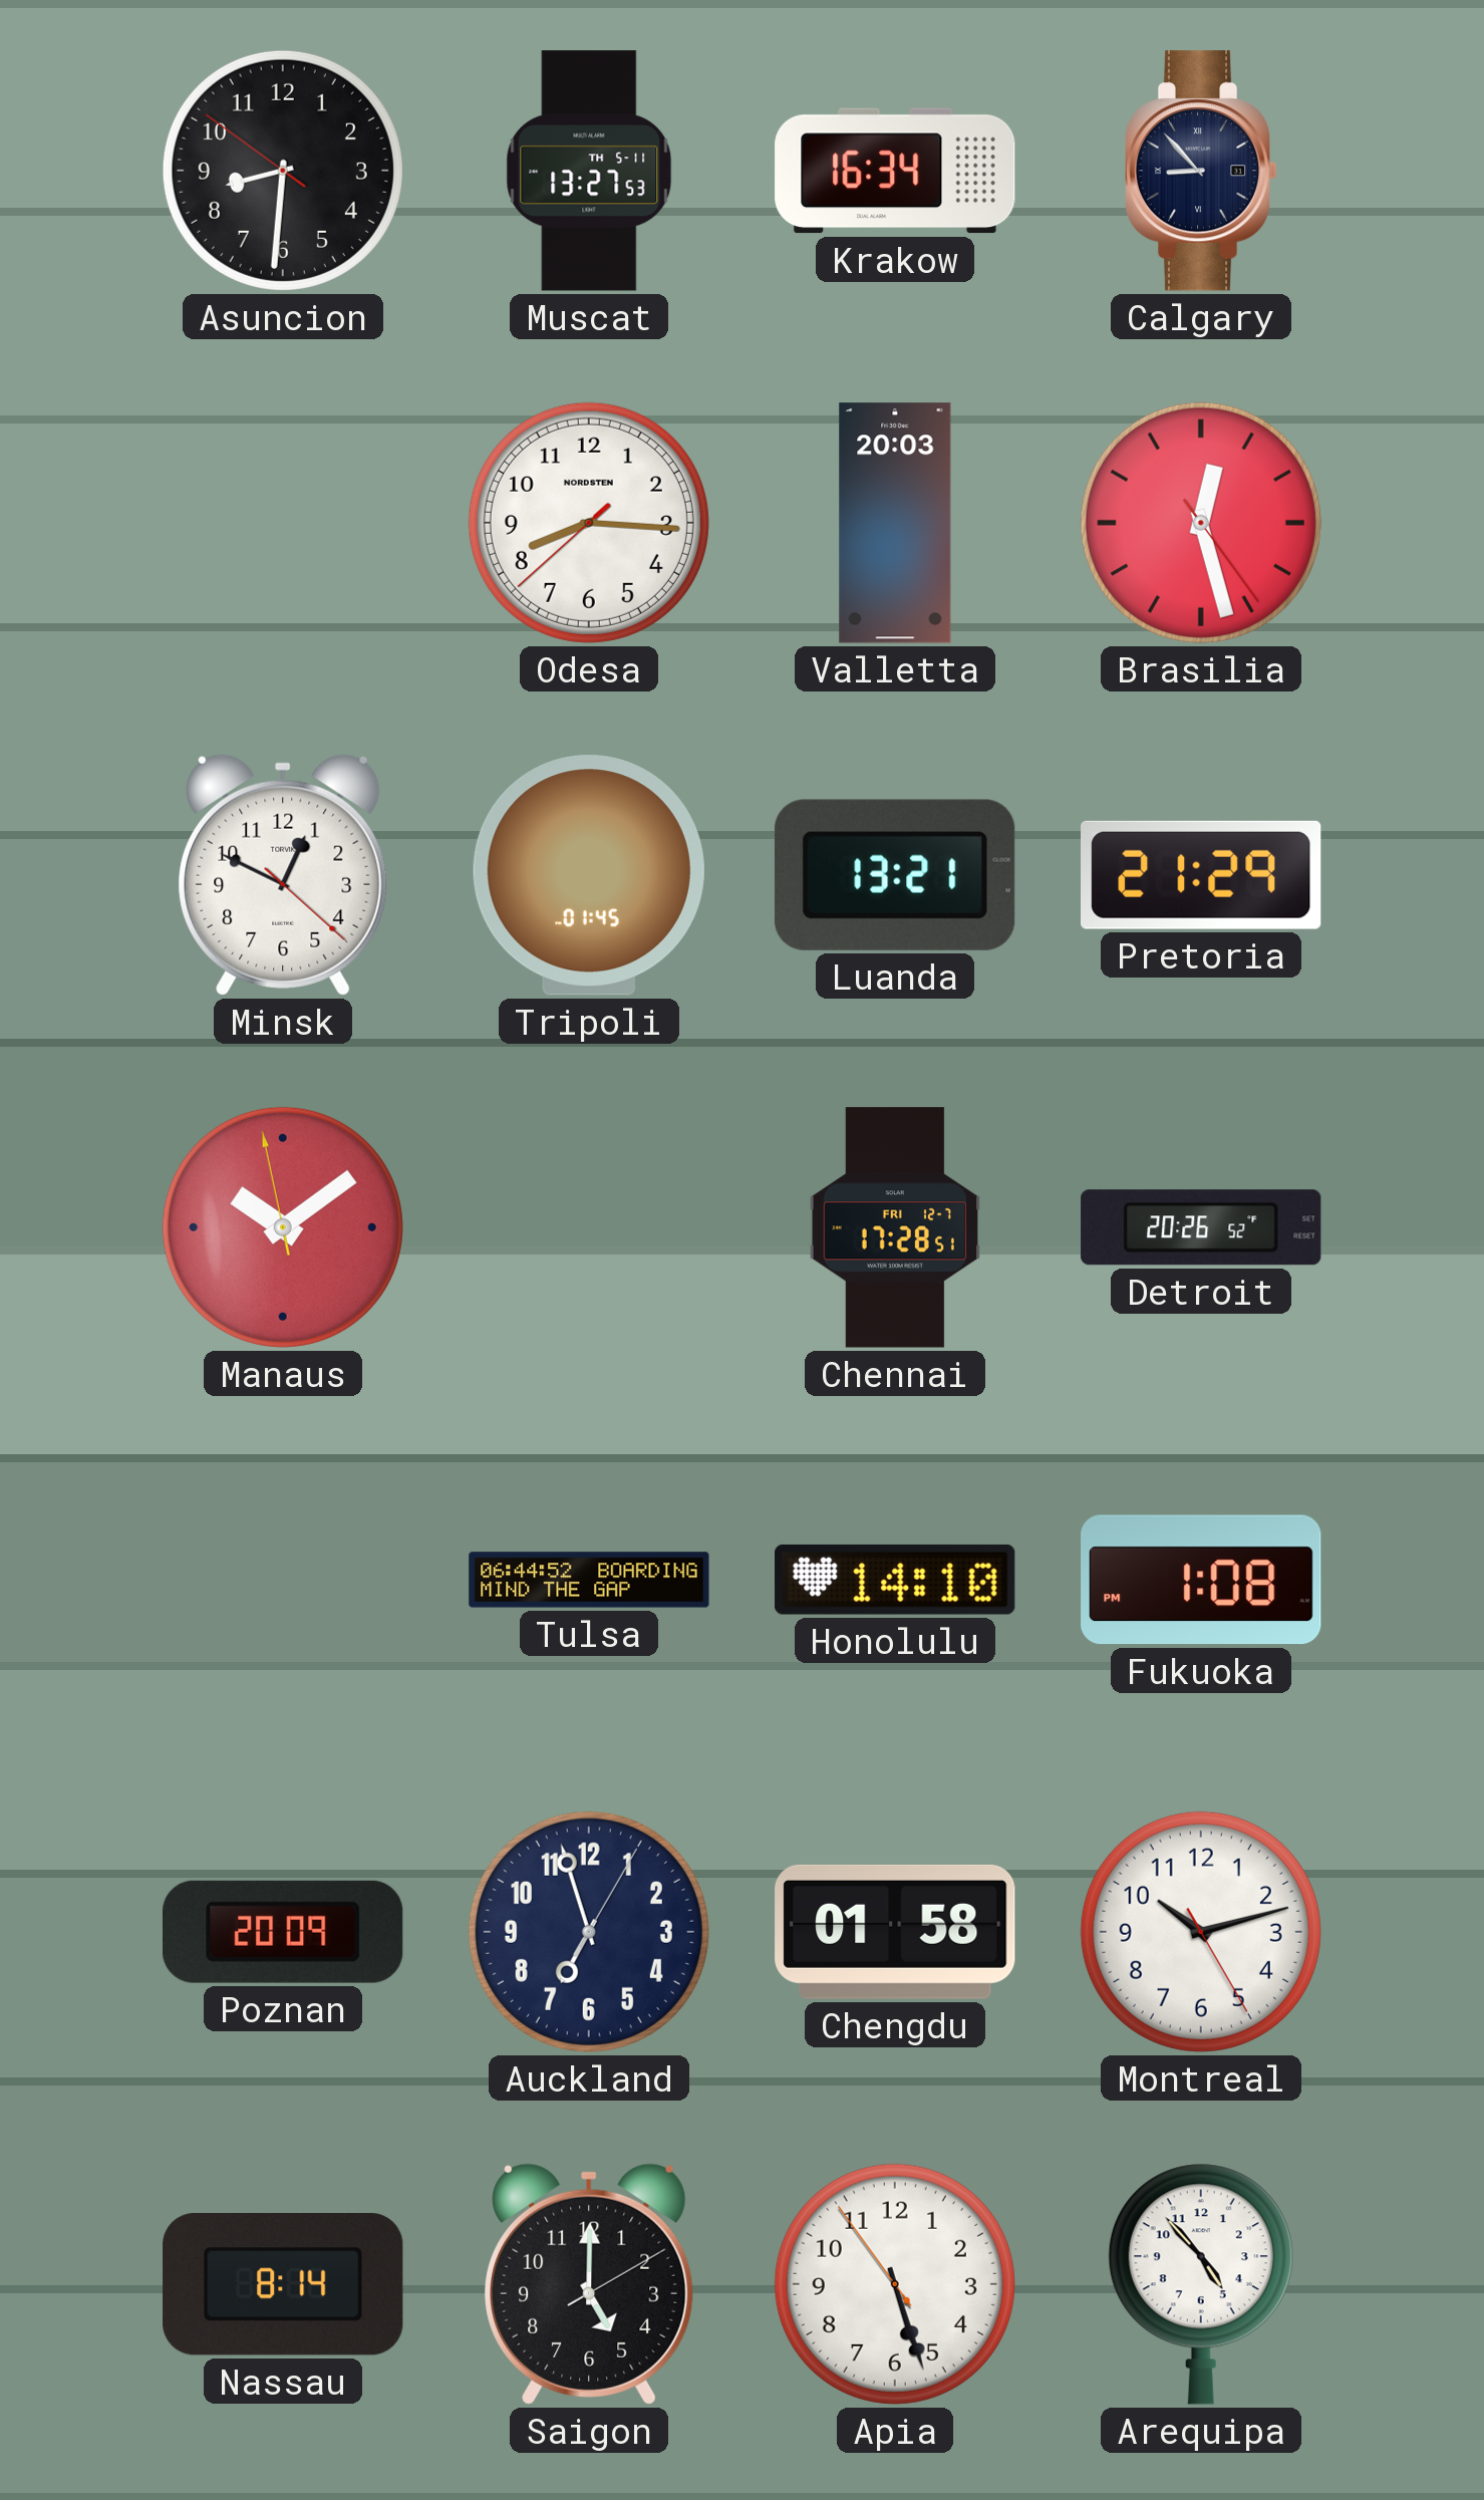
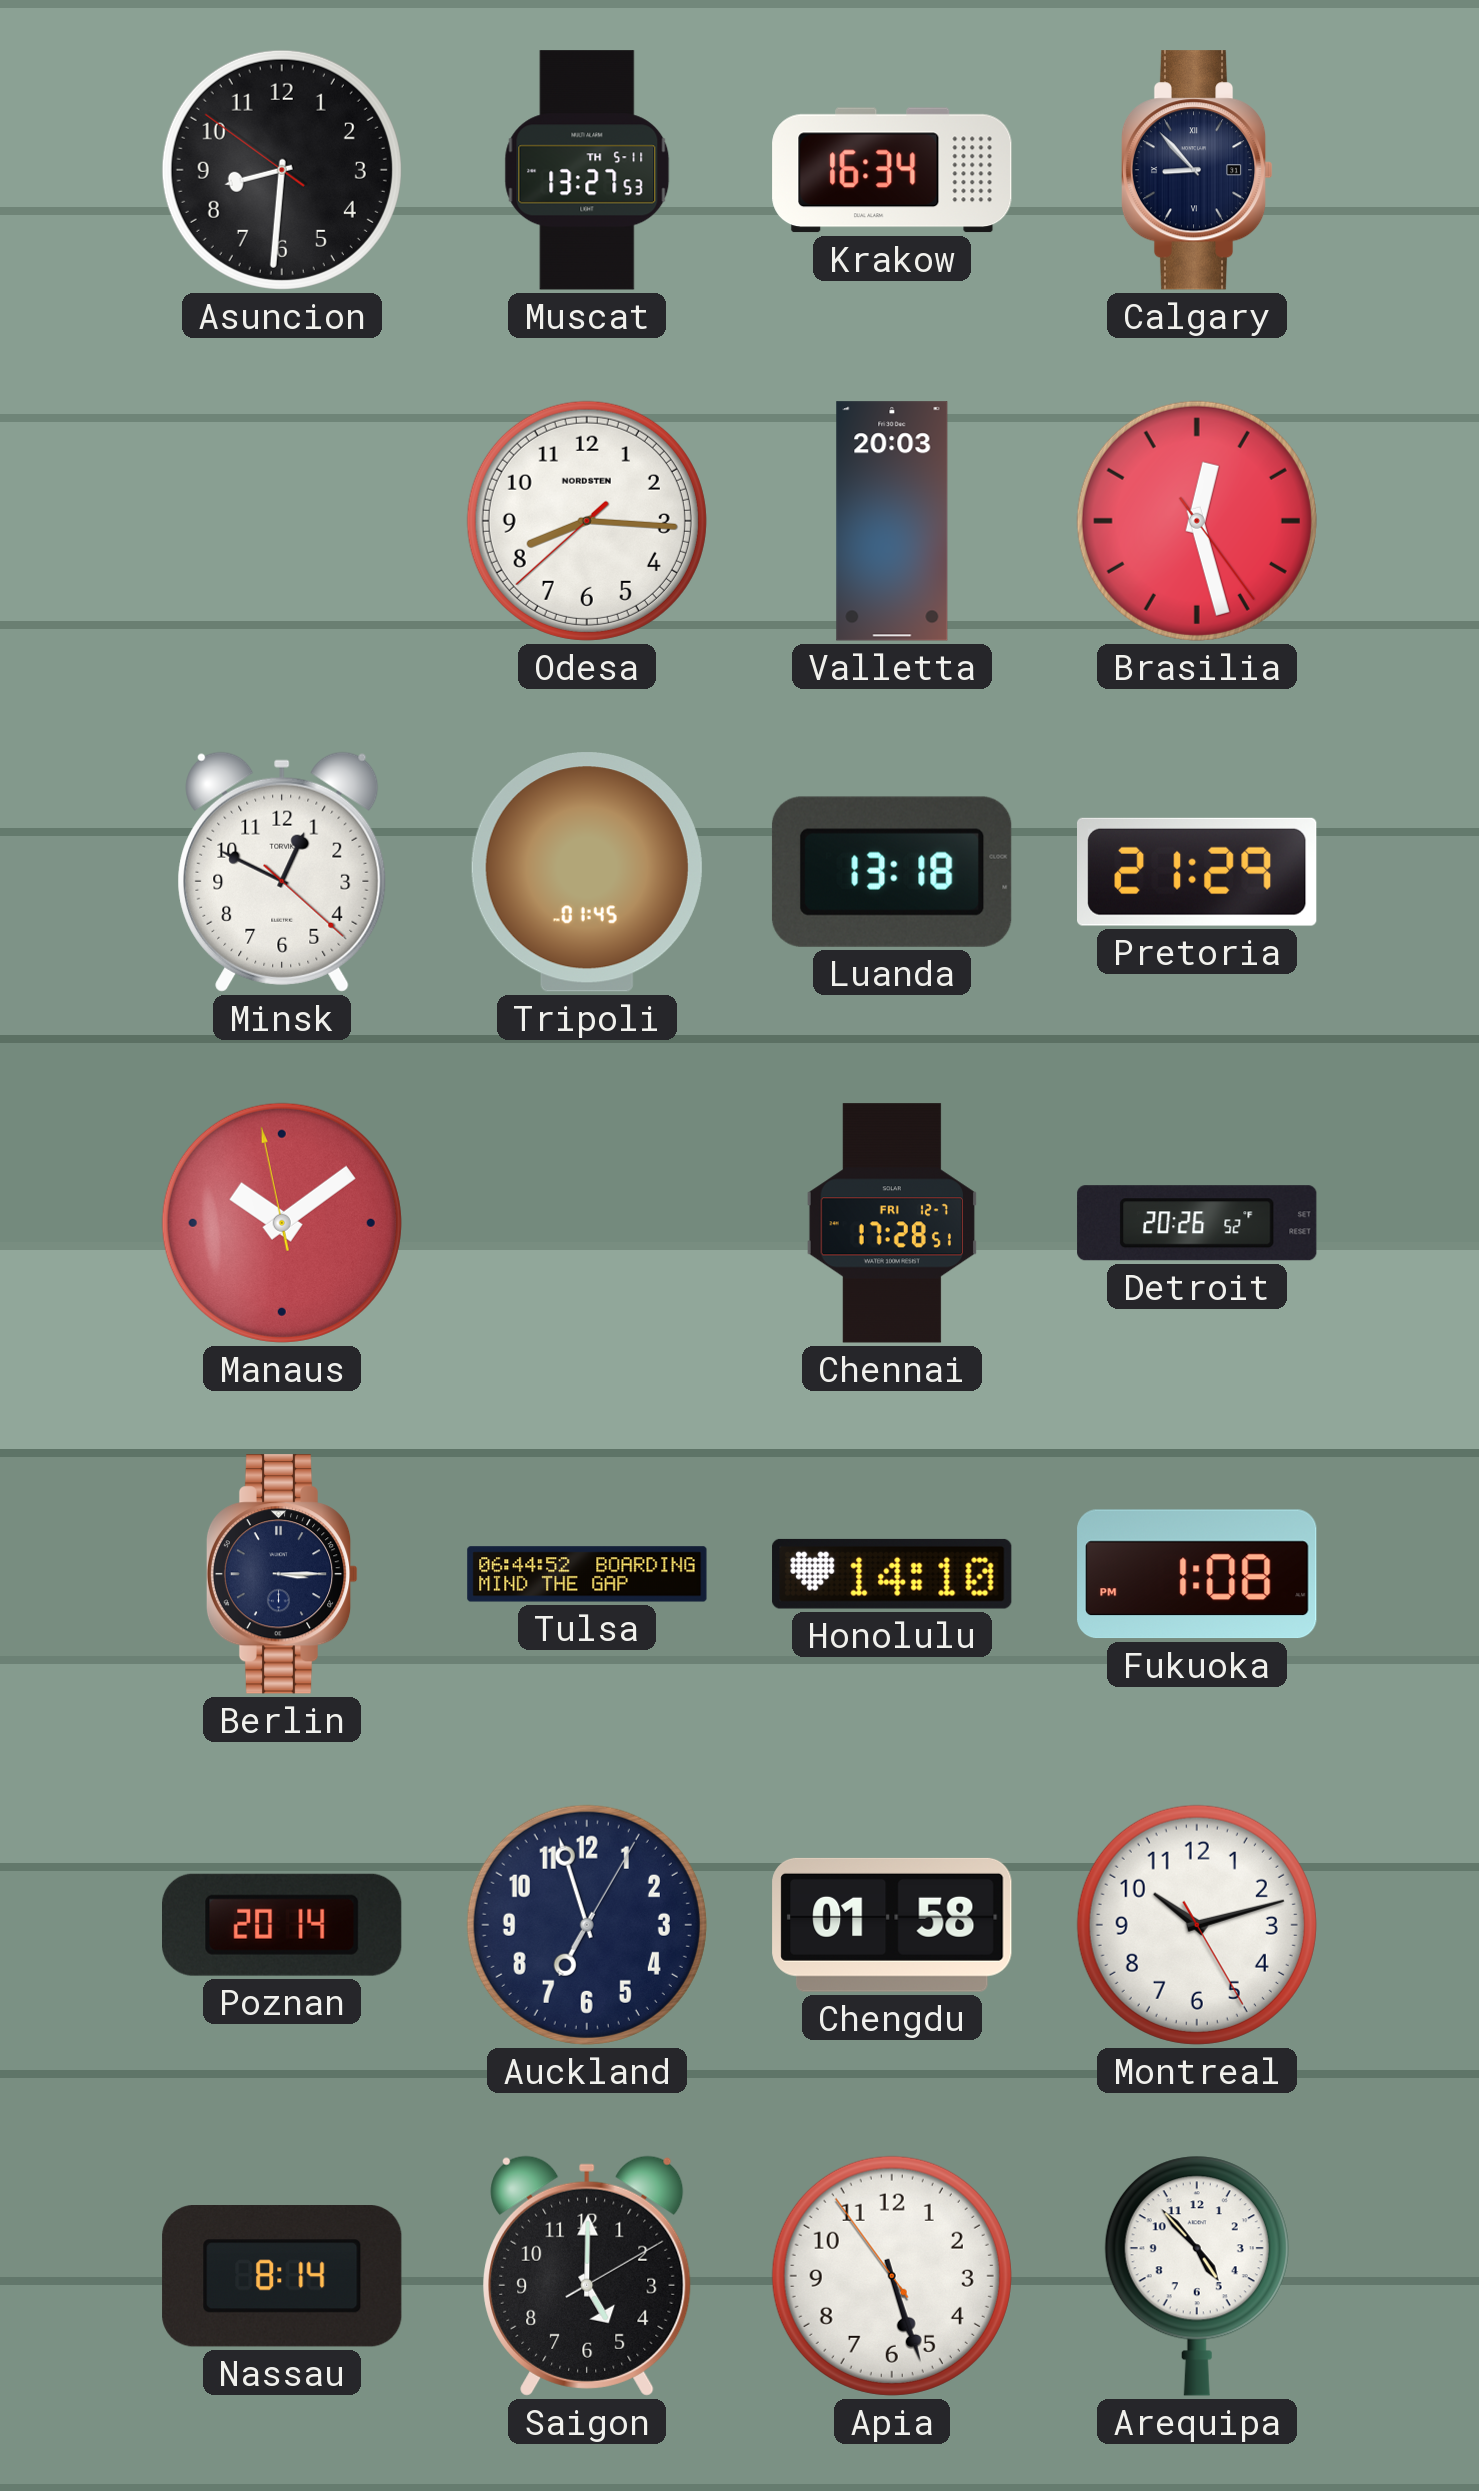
Luanda: 13:21 -> 13:18 (892, 872)
Berlin: none -> 3:15 (282, 1574)
Poznan: 20:09 -> 20:14 (283, 1925)
